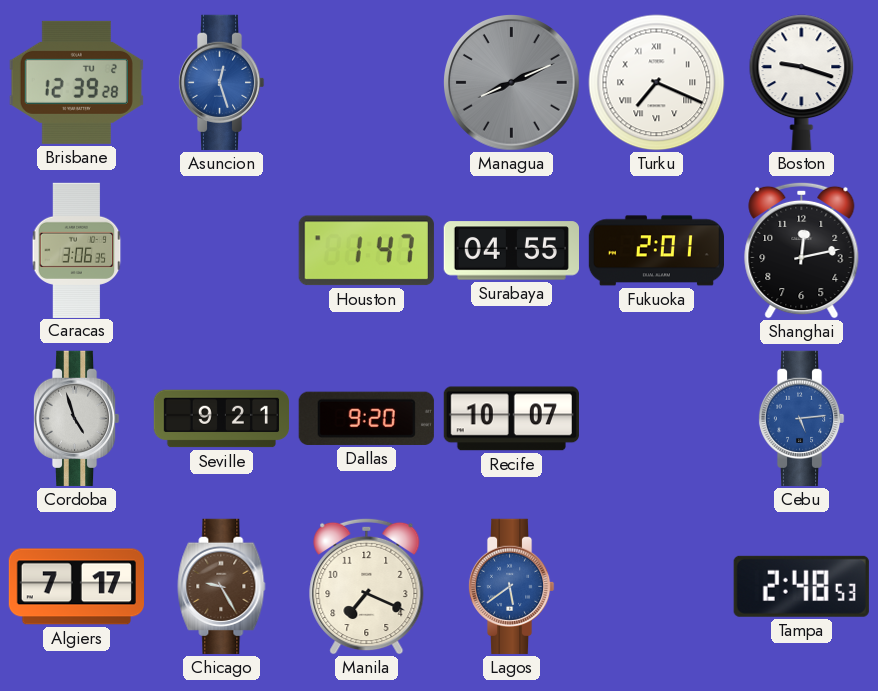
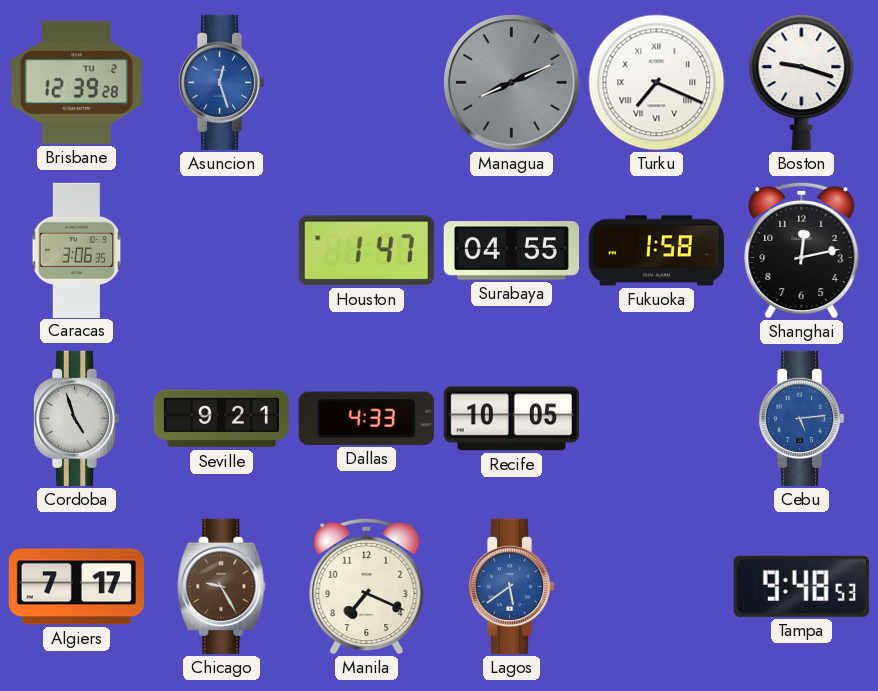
Fukuoka: 2:01 -> 1:58 (656, 251)
Dallas: 9:20 -> 4:33 (366, 418)
Recife: 10:07 -> 10:05 (511, 419)
Tampa: 2:48 -> 9:48 (801, 586)
